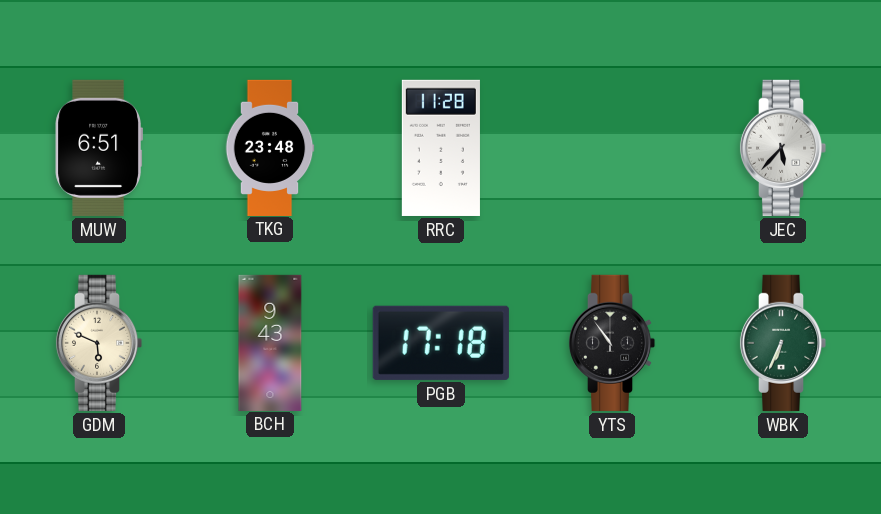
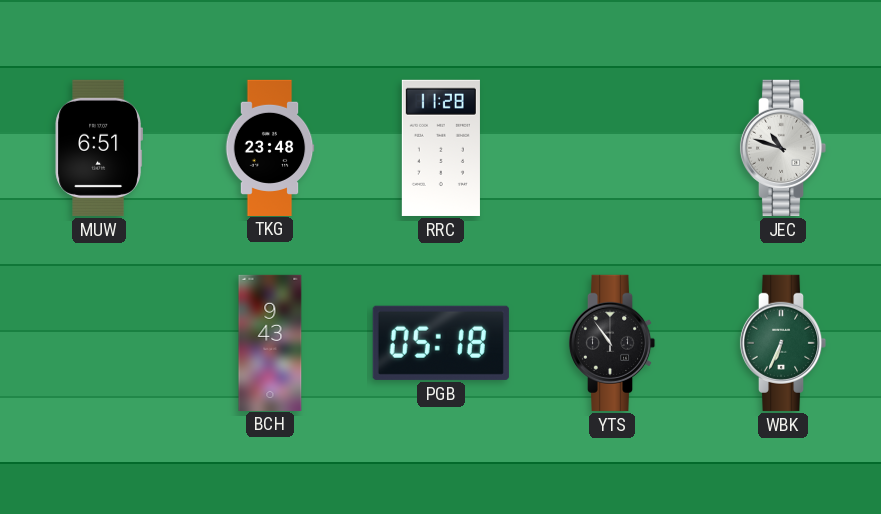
JEC: 5:37 -> 10:48 (783, 148)
GDM: 5:49 -> none (99, 343)
PGB: 17:18 -> 05:18 (441, 343)
